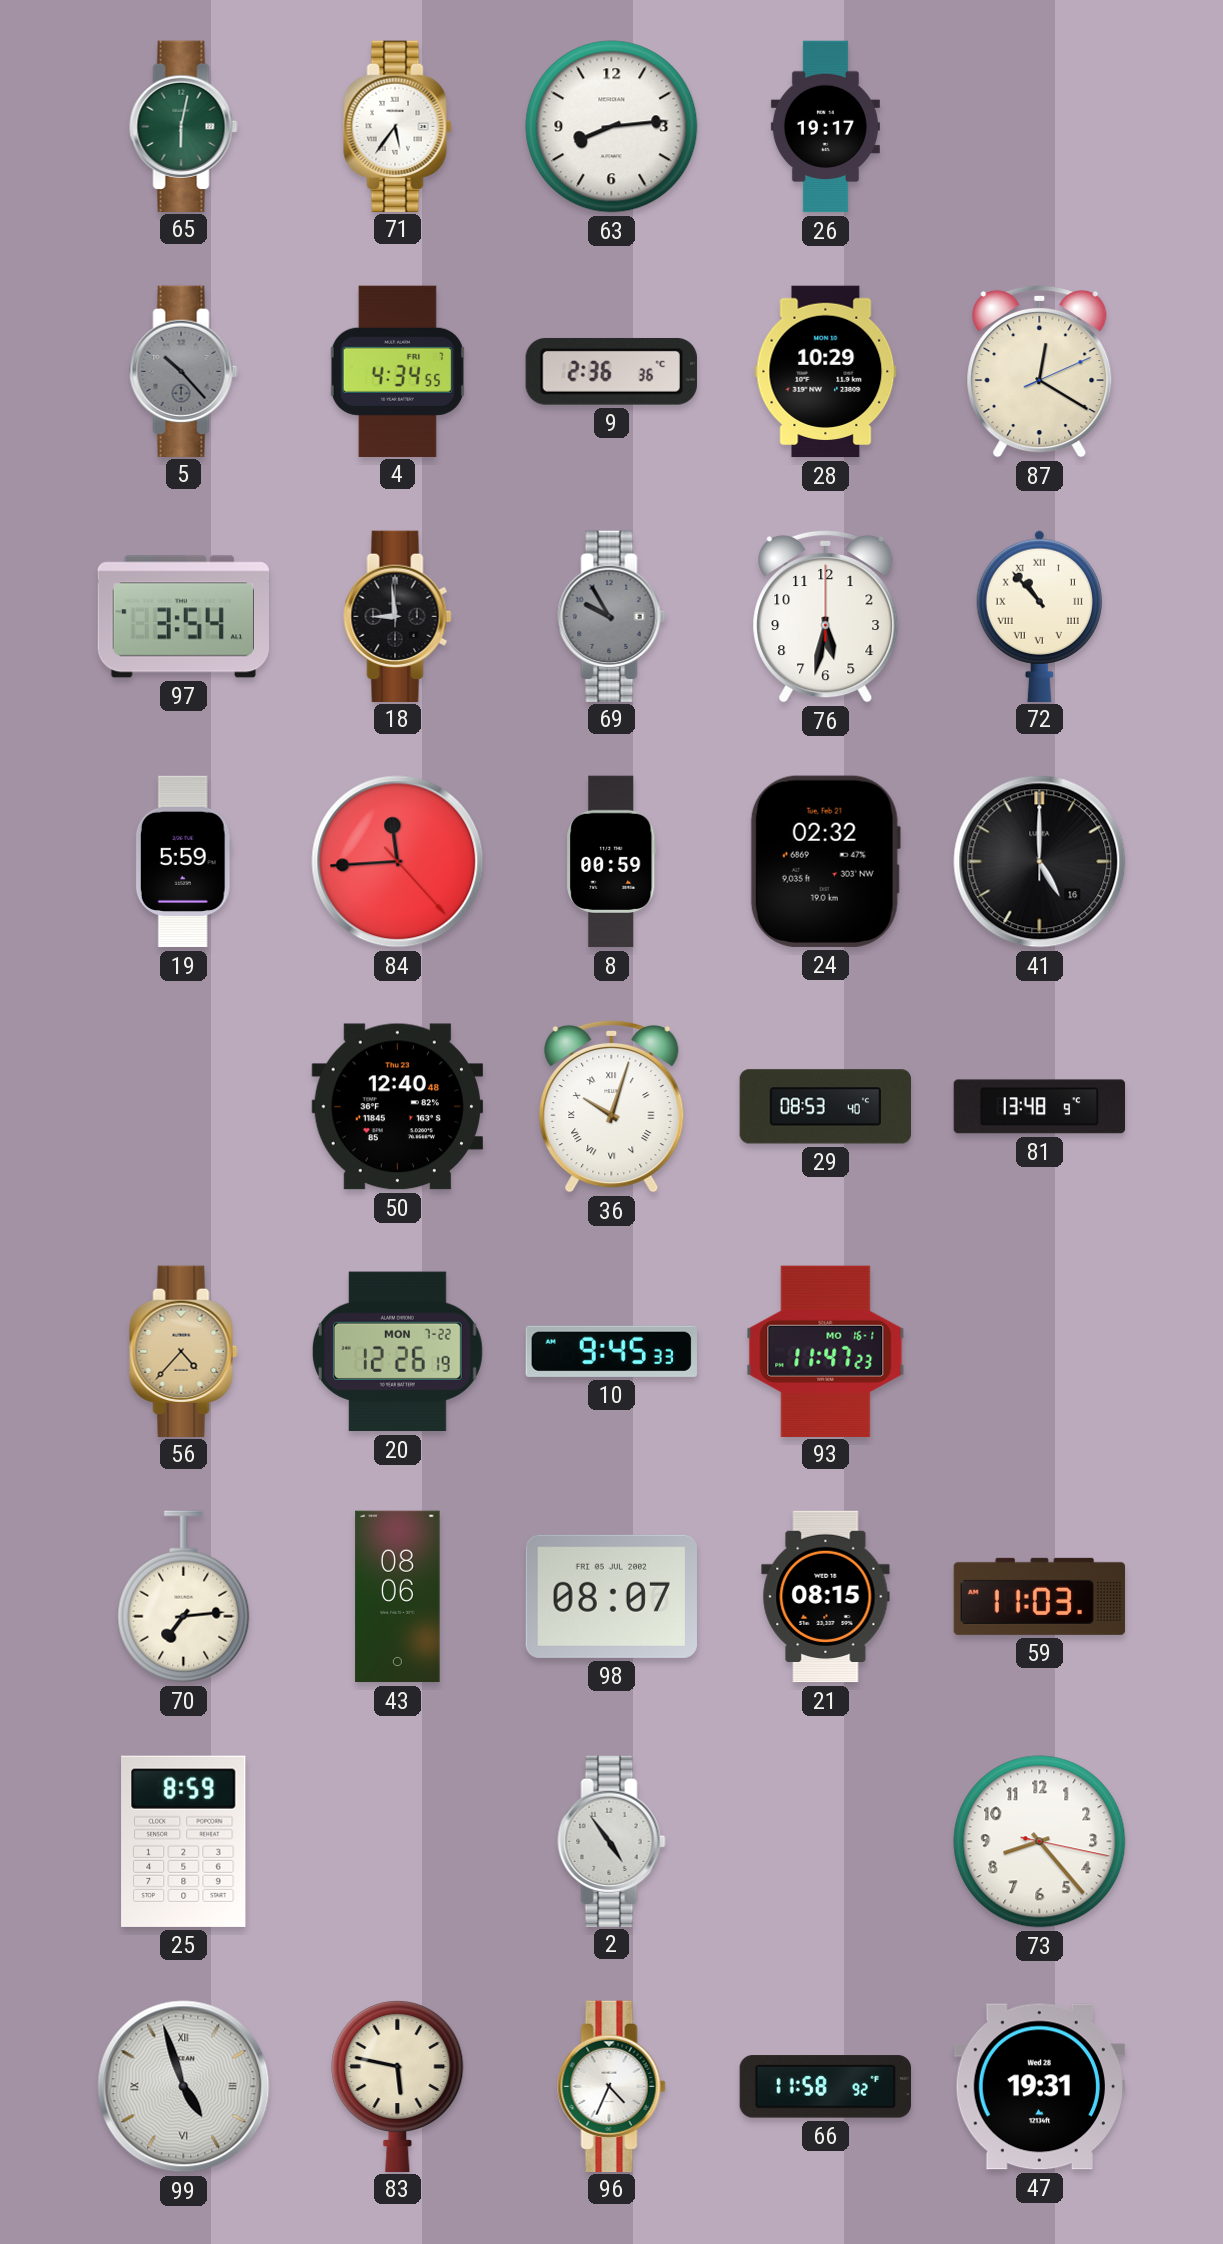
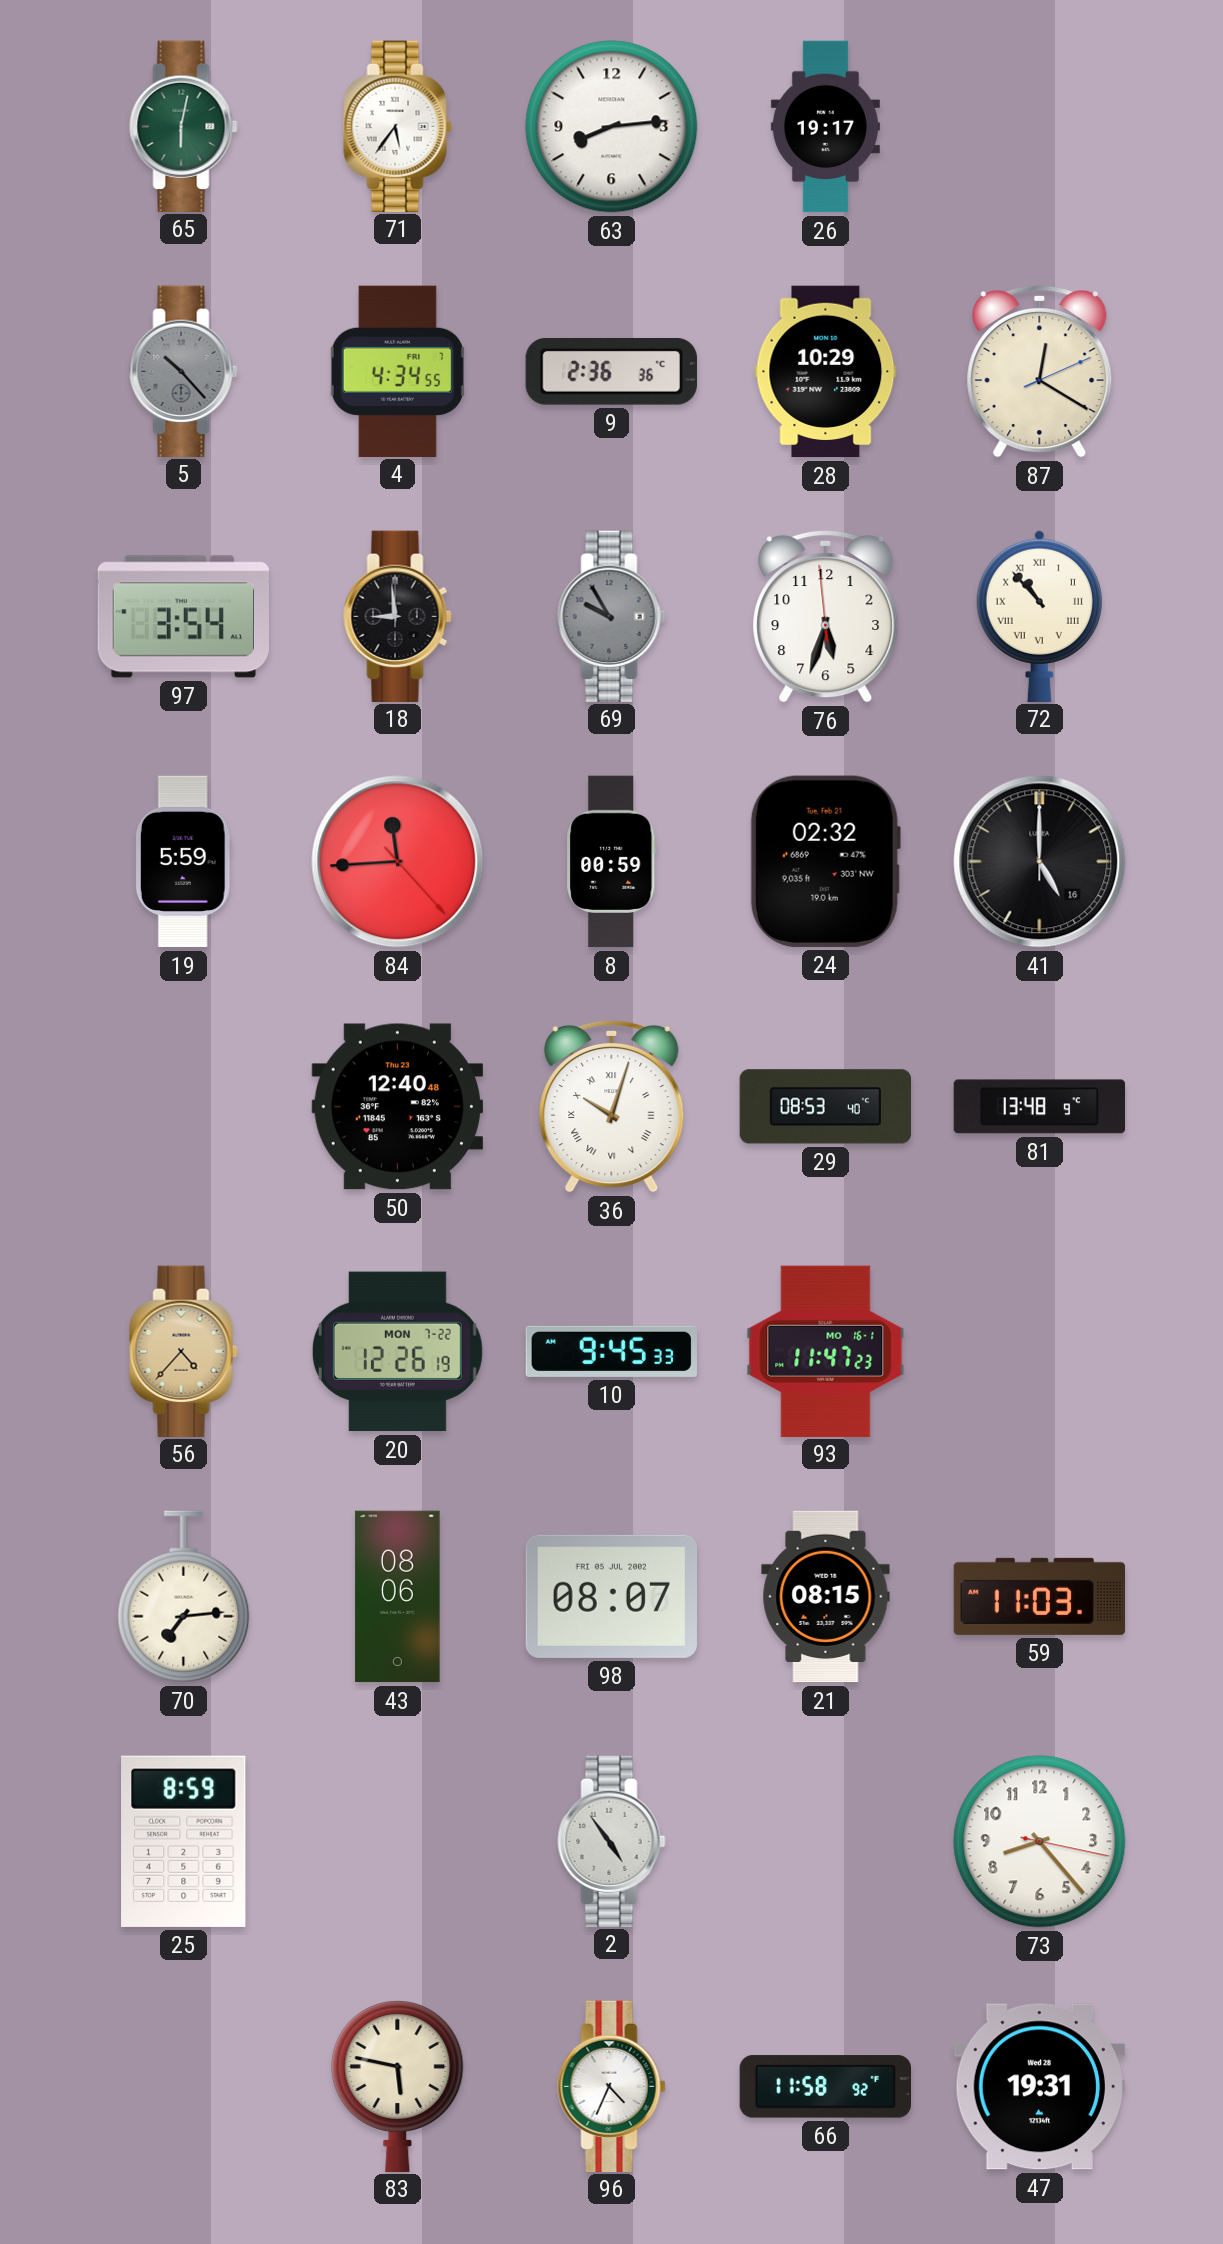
76: 5:32:00 -> 5:32:59 (826, 616)
99: 4:57 -> none (184, 2087)
